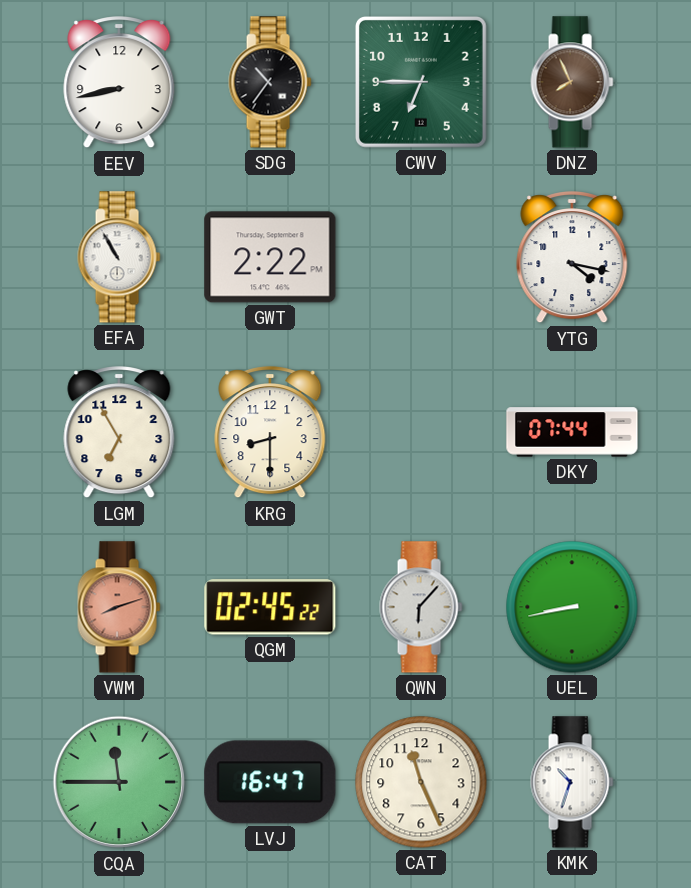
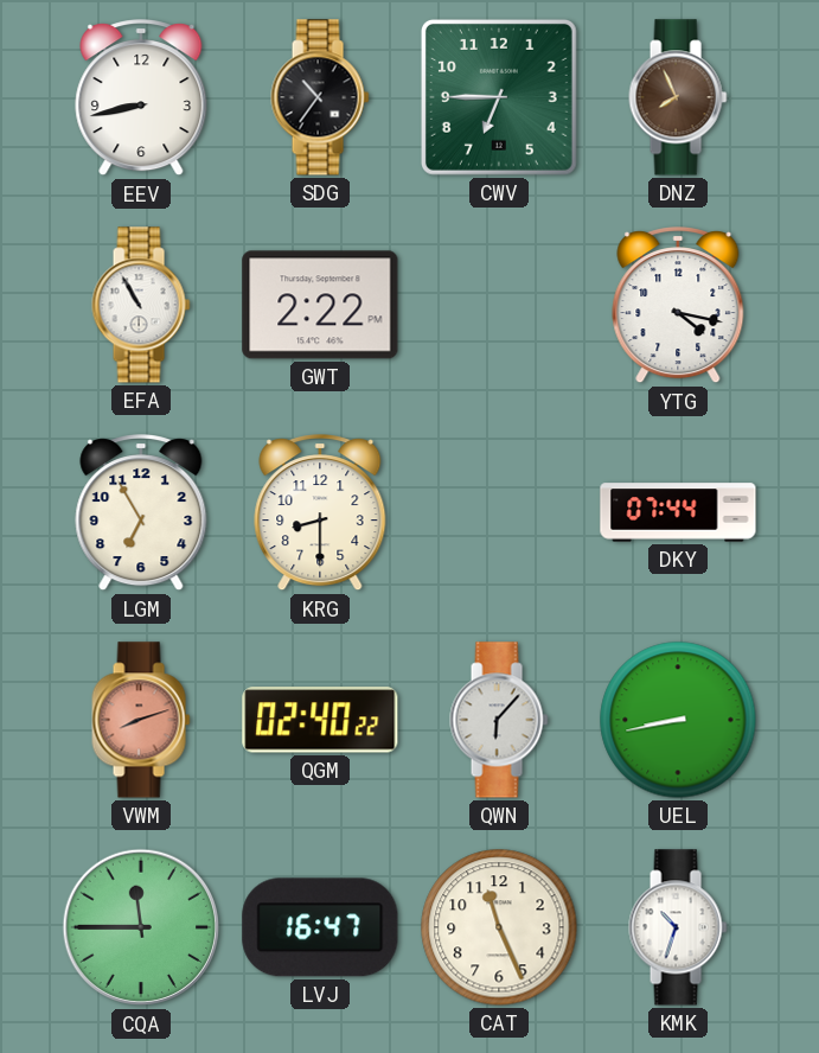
QGM: 02:45 -> 02:40 (320, 720)
